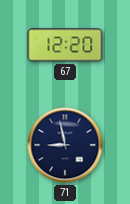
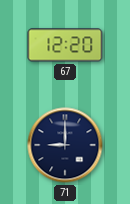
71: 8:58 -> 9:00 (65, 145)
